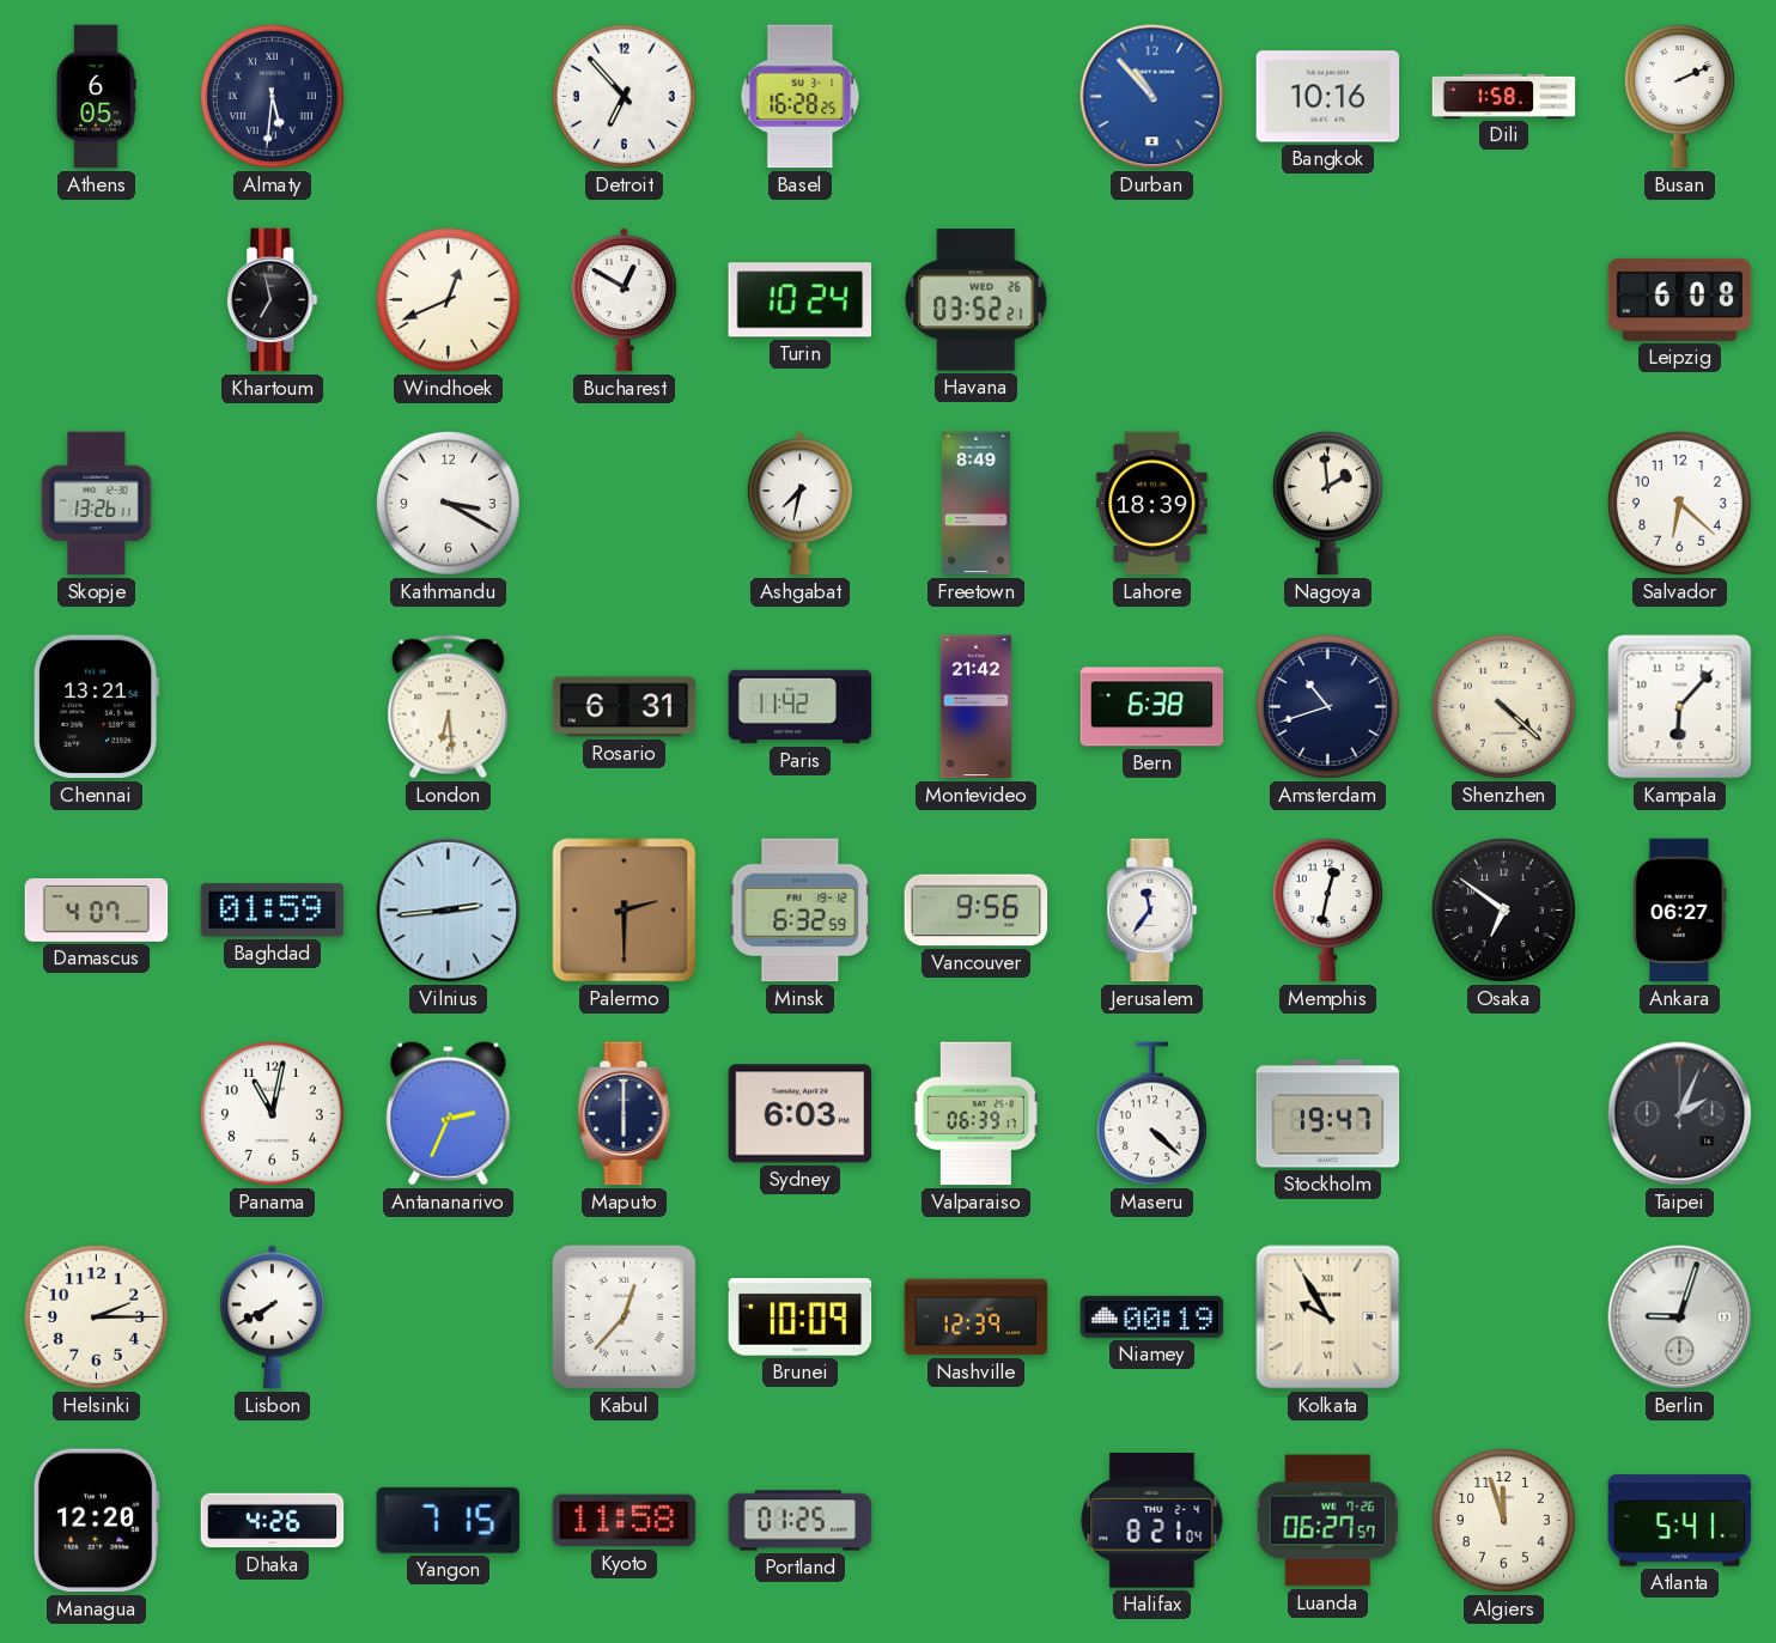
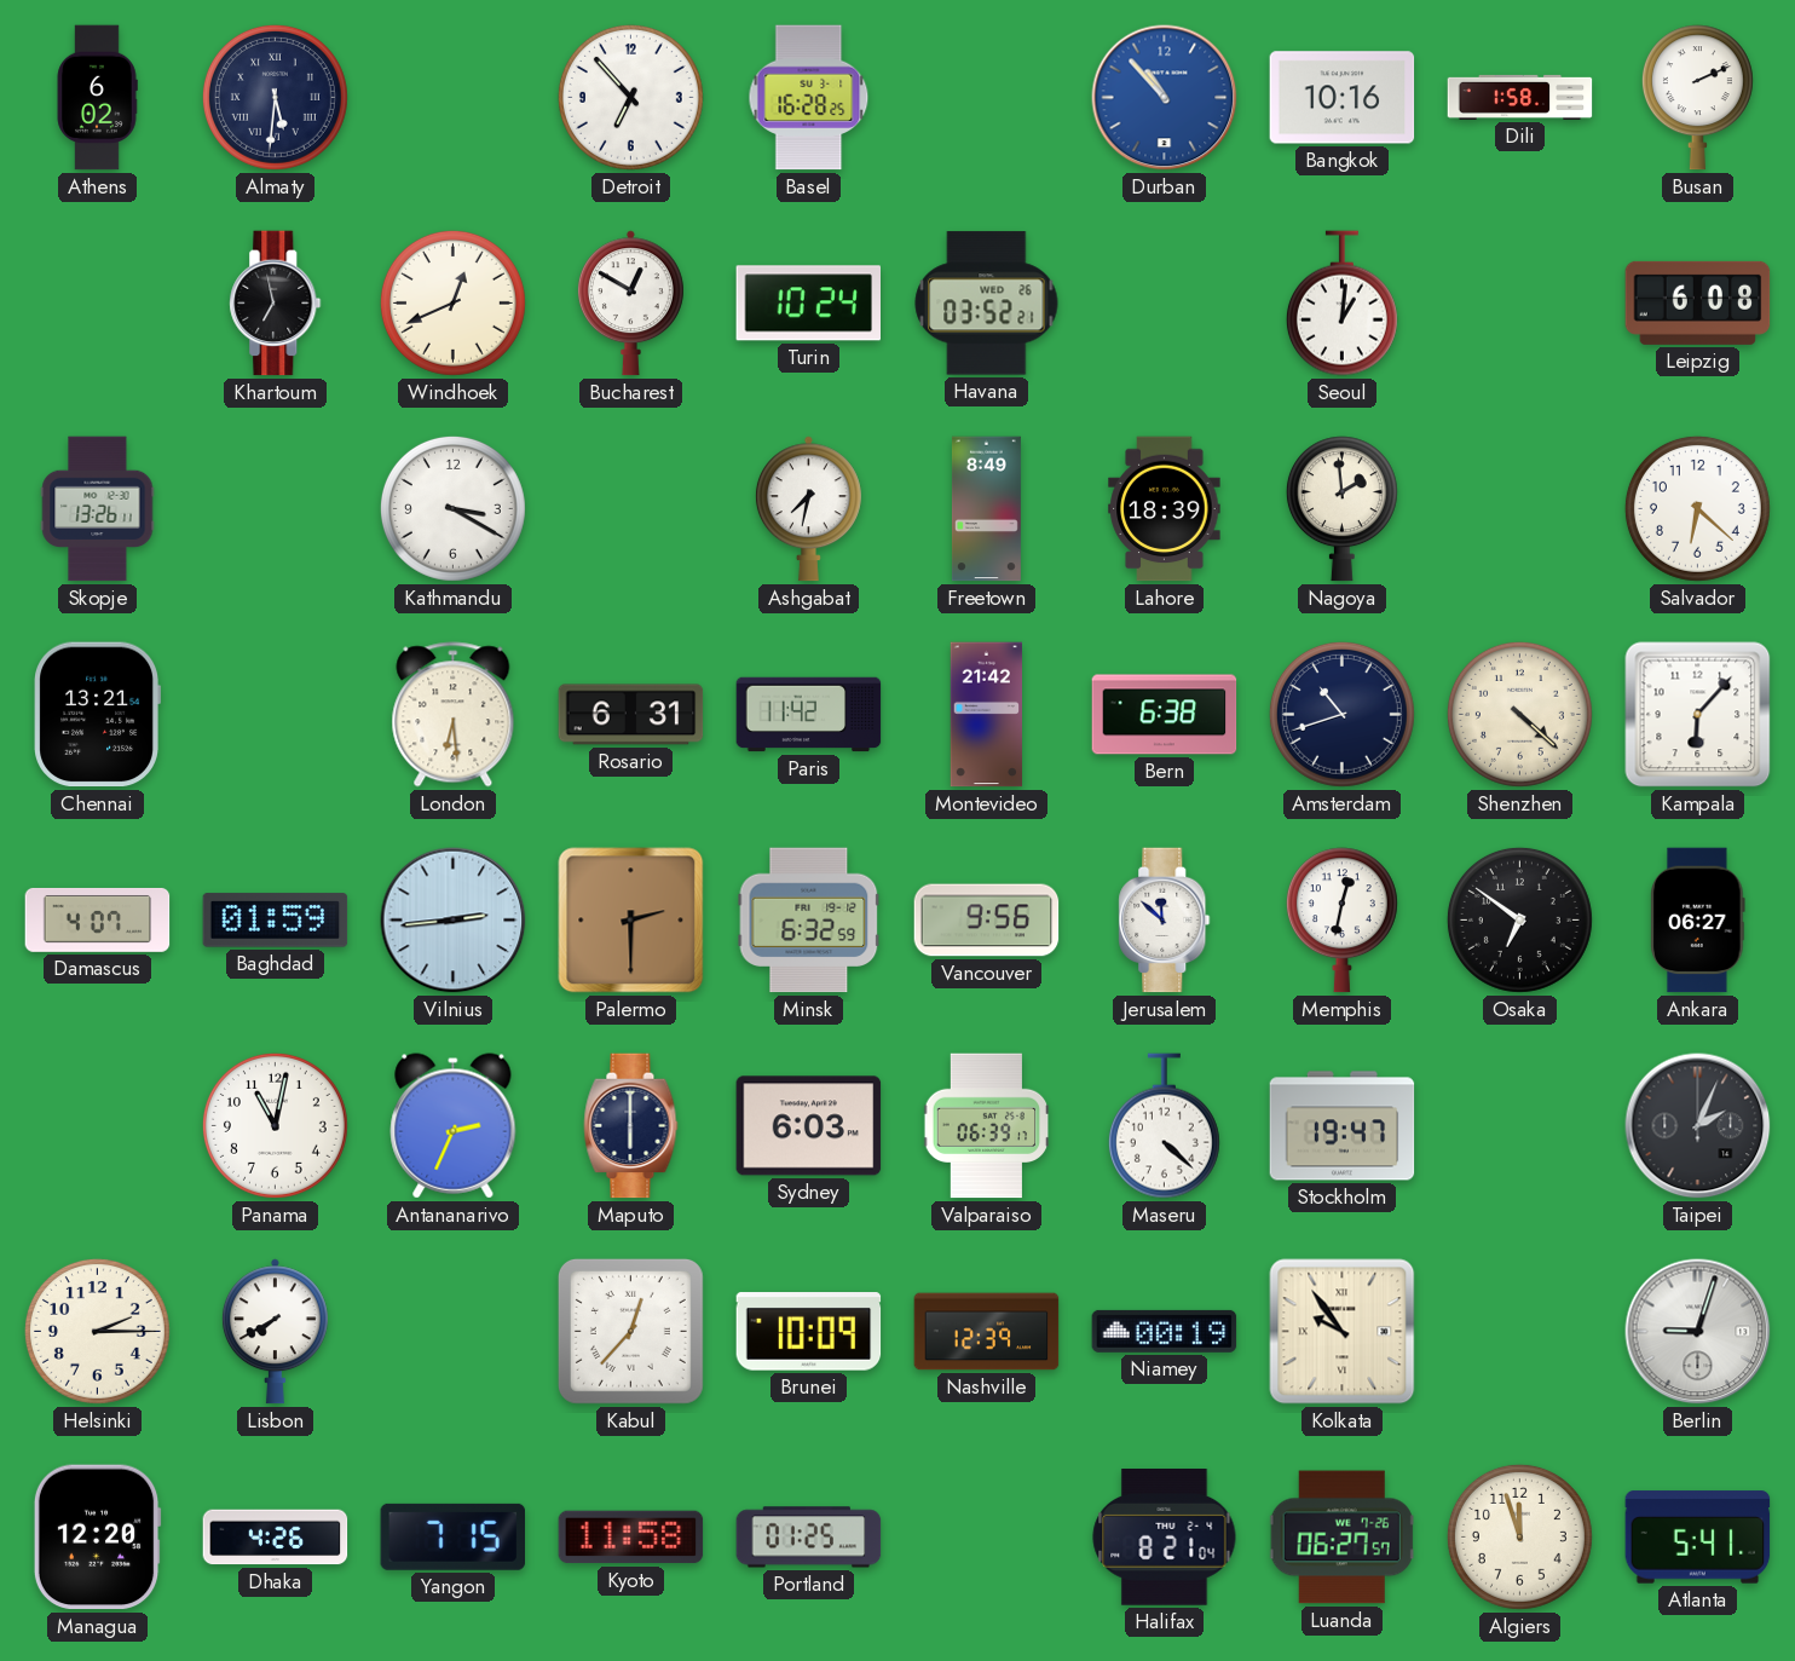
Athens: 6:05 -> 6:02 (97, 98)
Seoul: none -> 1:01 (1341, 304)
Jerusalem: 11:36 -> 11:52 (1165, 921)
Kolkata: 9:55 -> 9:54 (1343, 1332)
